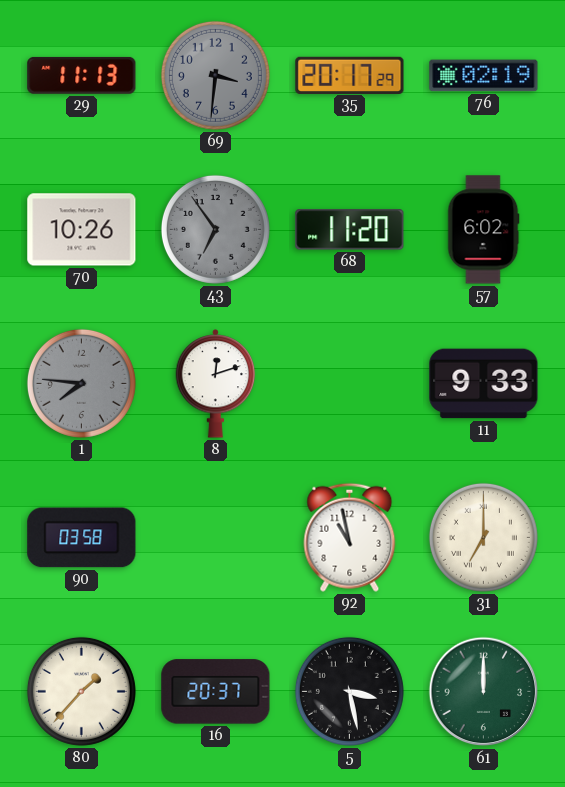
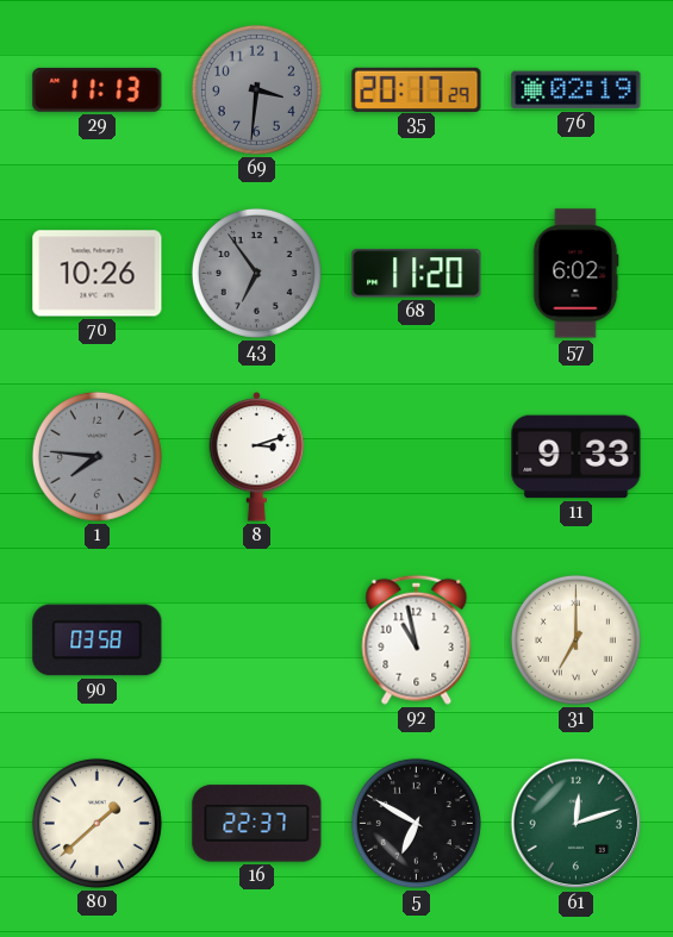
8: 12:12 -> 3:12 (257, 457)
80: 1:37 -> 1:38 (96, 823)
16: 20:37 -> 22:37 (257, 824)
5: 3:28 -> 6:50 (416, 823)
61: 12:00 -> 12:12 (577, 824)
